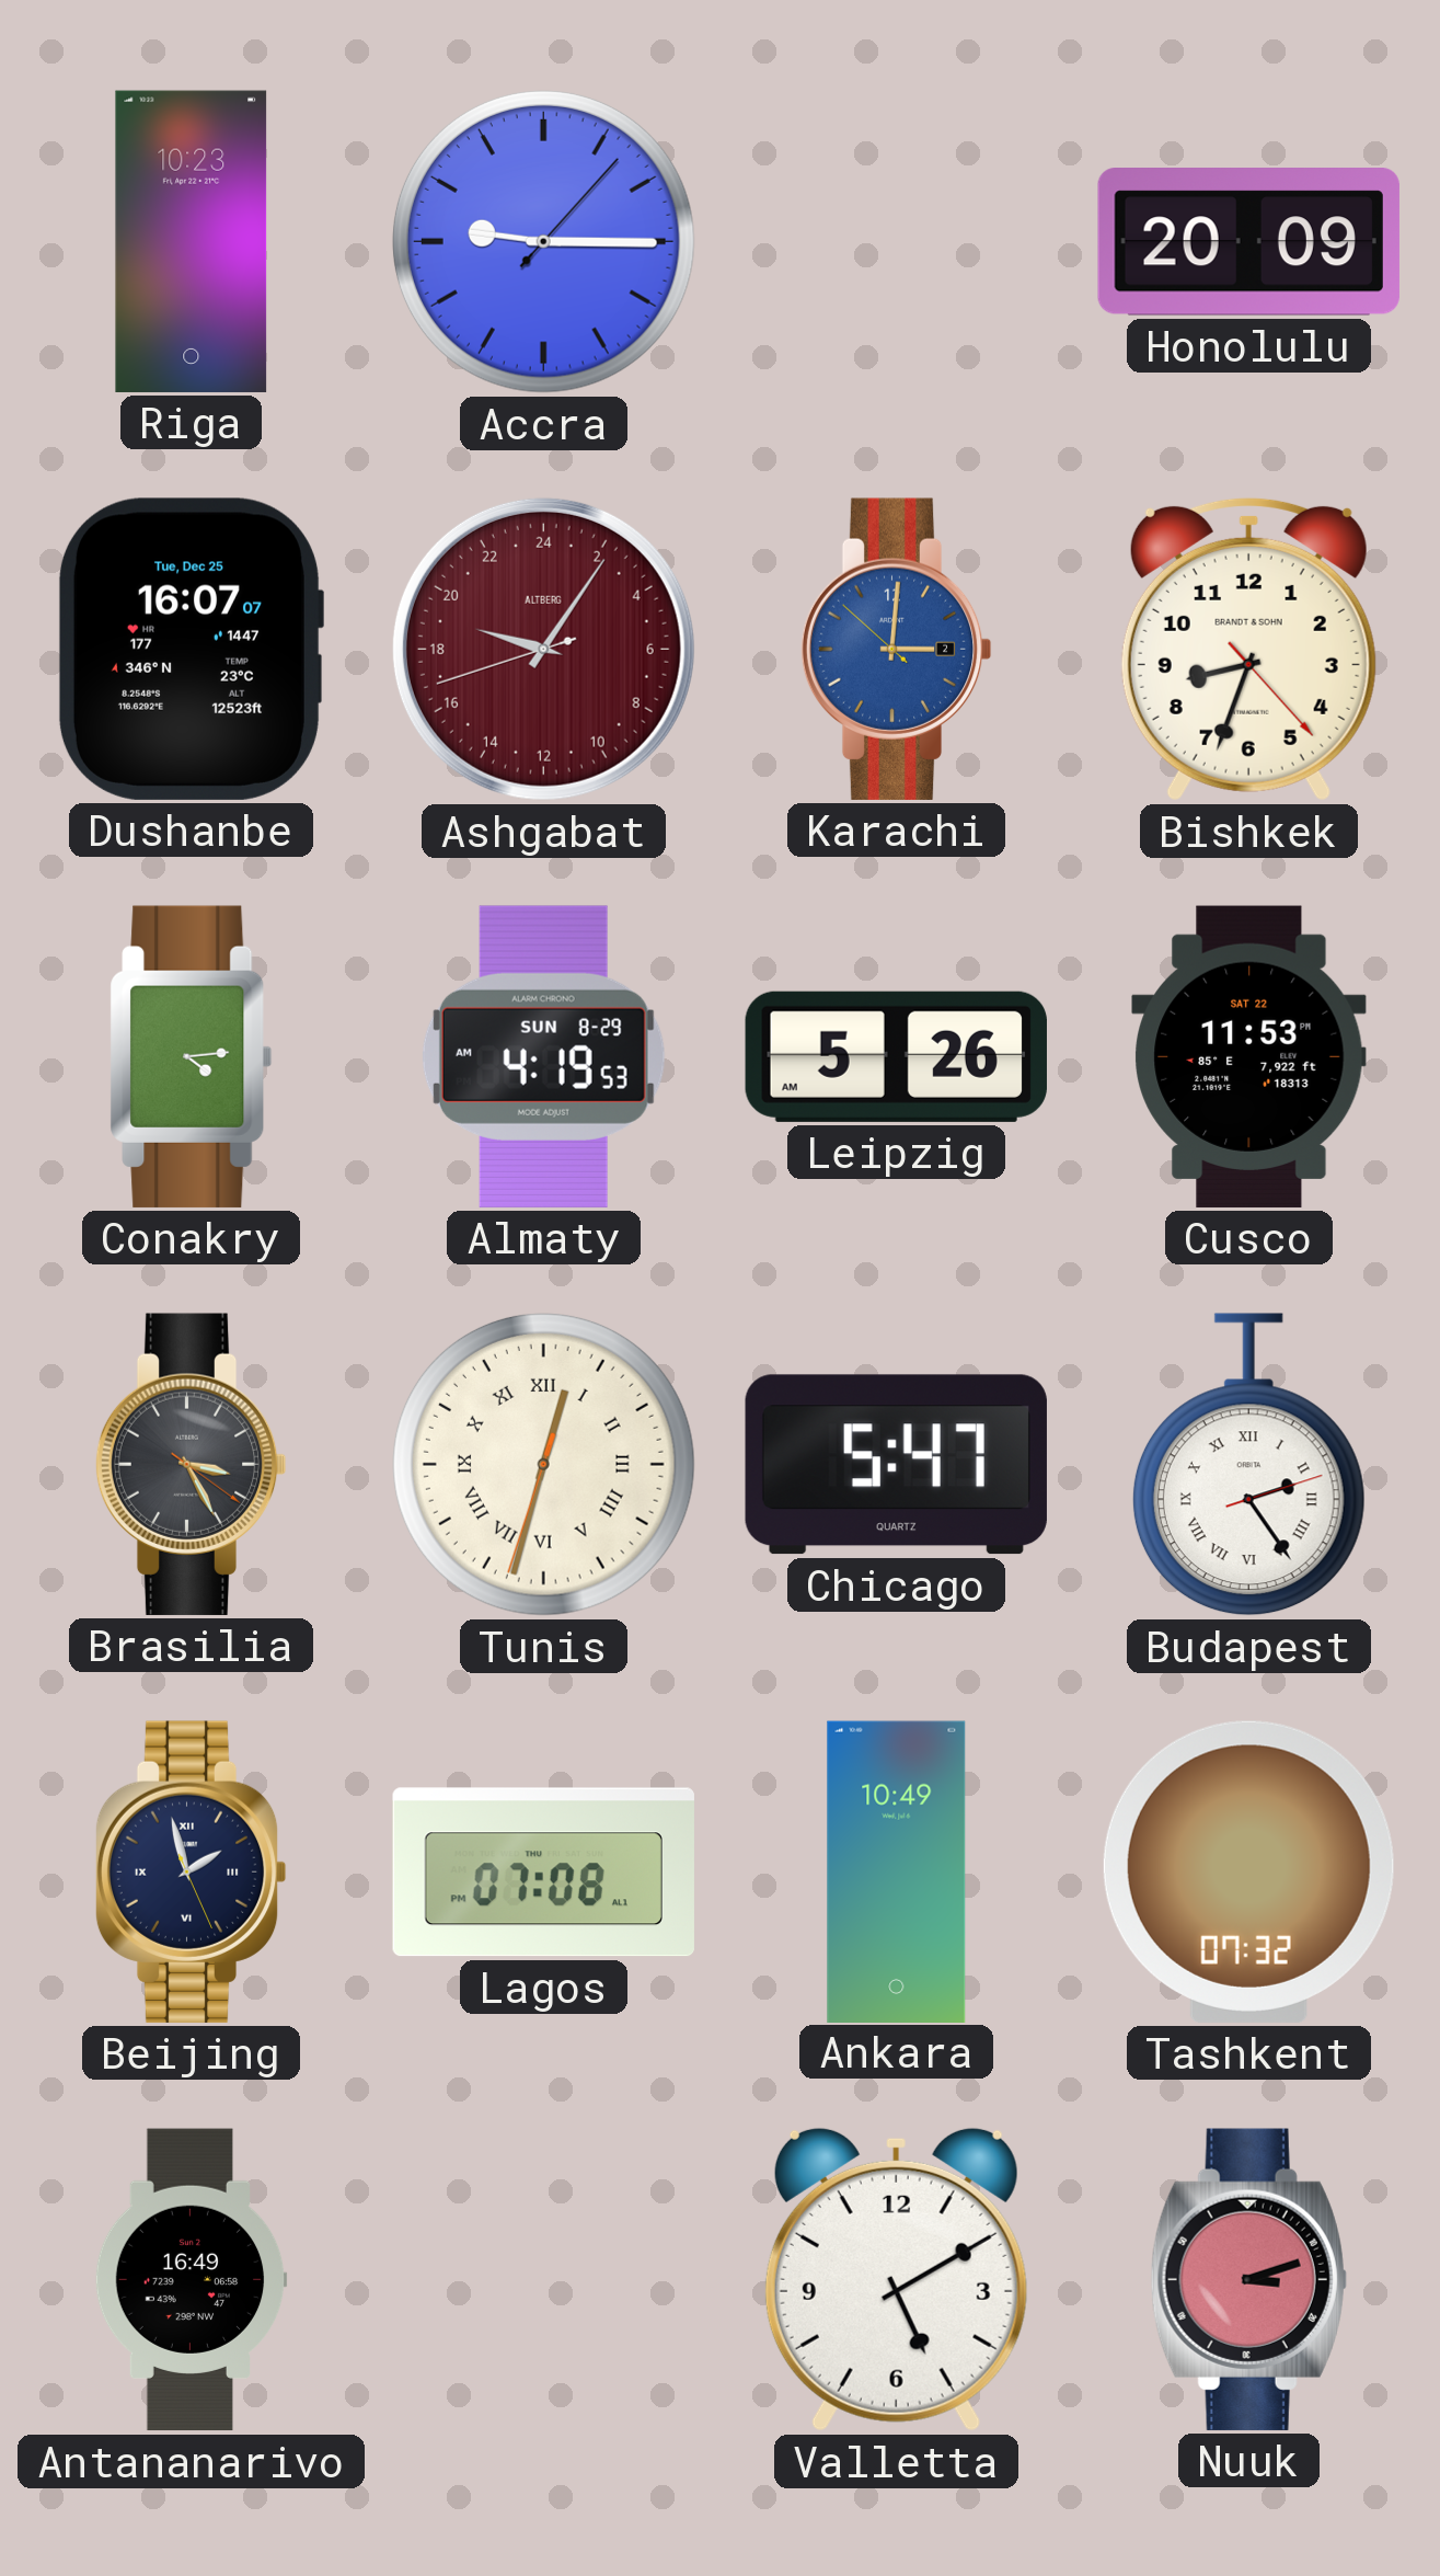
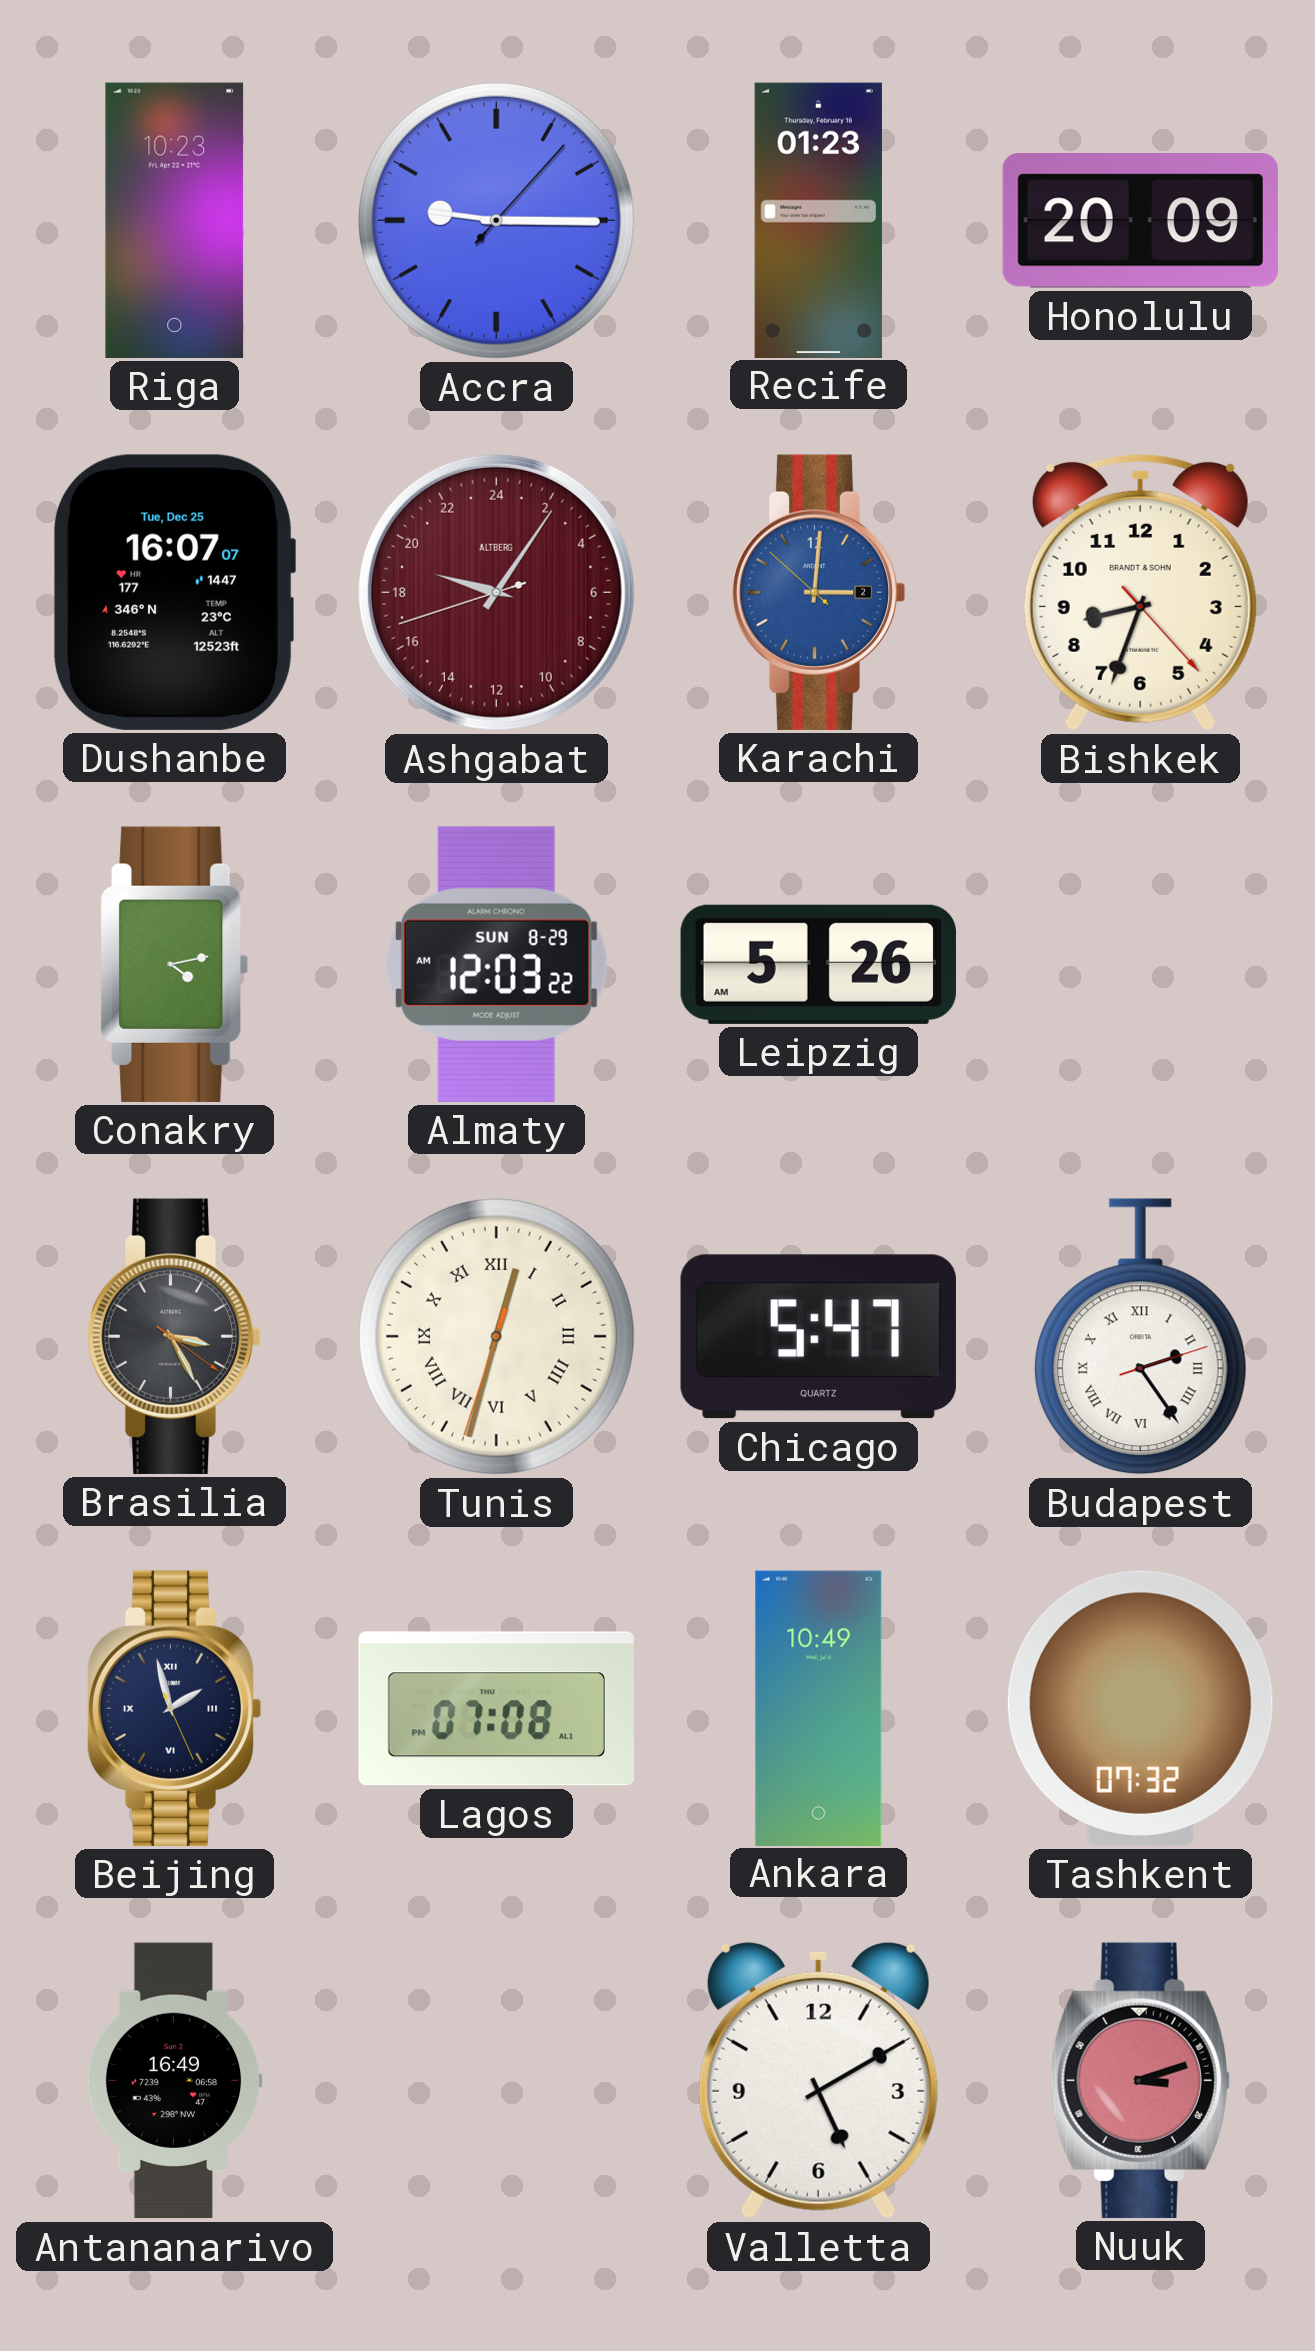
Recife: none -> 01:23 (818, 220)
Conakry: 4:14 -> 4:13 (175, 964)
Almaty: 4:19 -> 12:03 (496, 964)
Cusco: 11:53 -> none (1249, 1056)
